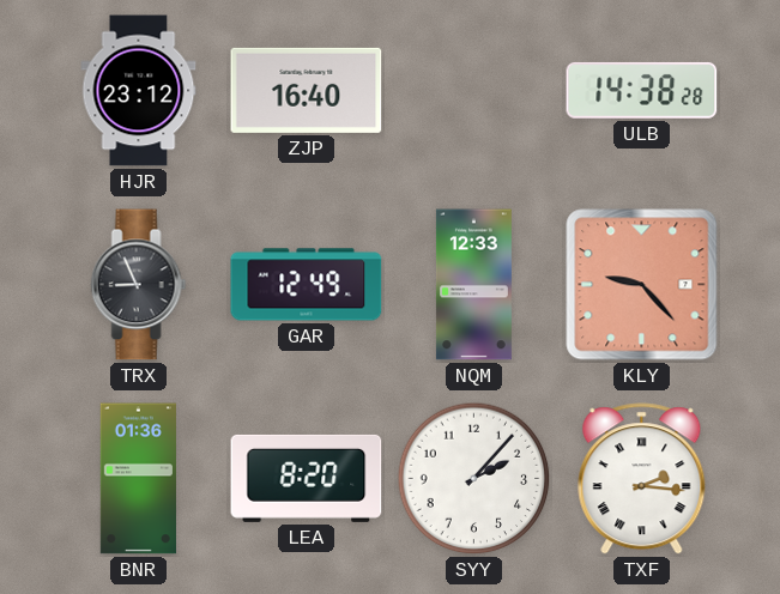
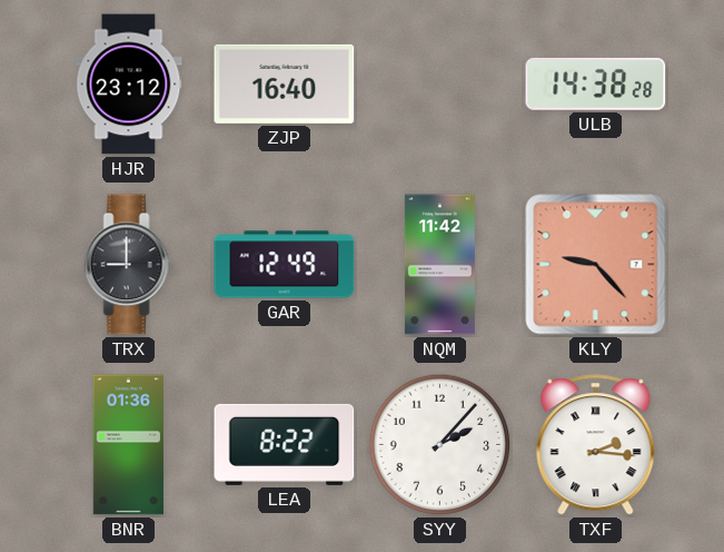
TRX: 8:56 -> 9:00 (129, 265)
NQM: 12:33 -> 11:42 (439, 265)
LEA: 8:20 -> 8:22 (285, 444)
